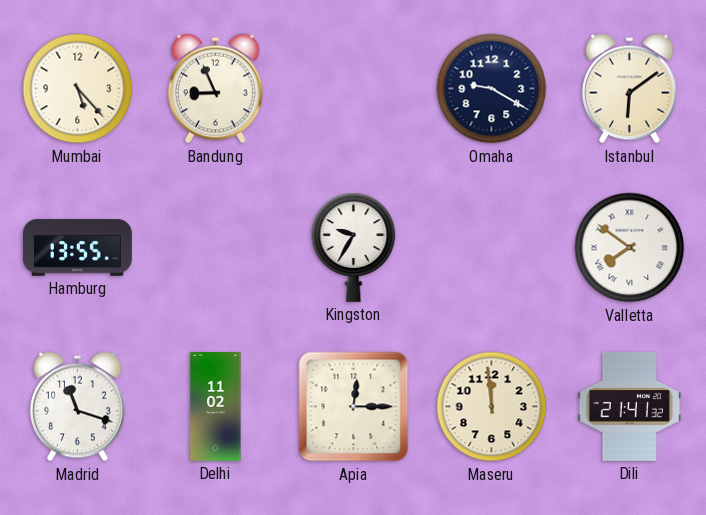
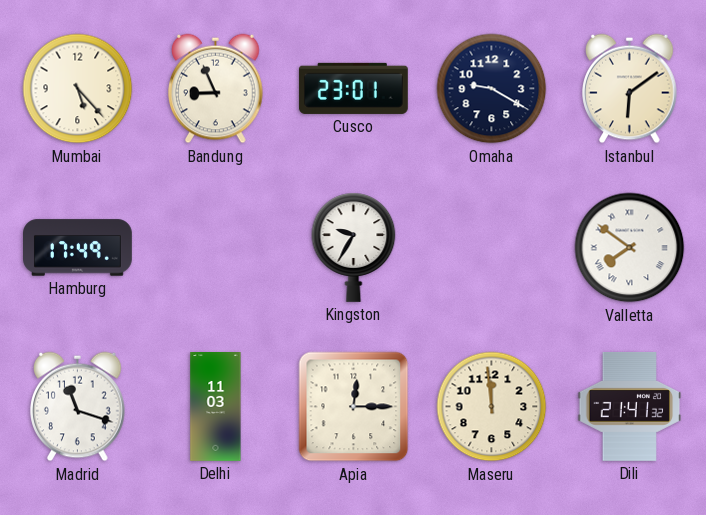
Cusco: none -> 23:01 (353, 88)
Hamburg: 13:55 -> 17:49 (78, 248)
Delhi: 11:02 -> 11:03 (216, 407)
